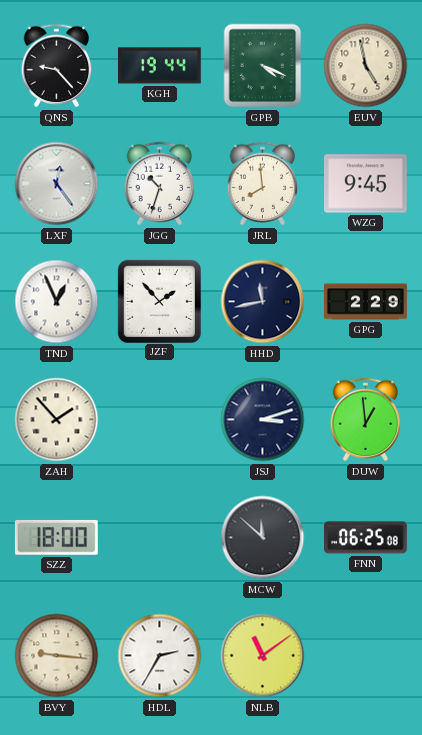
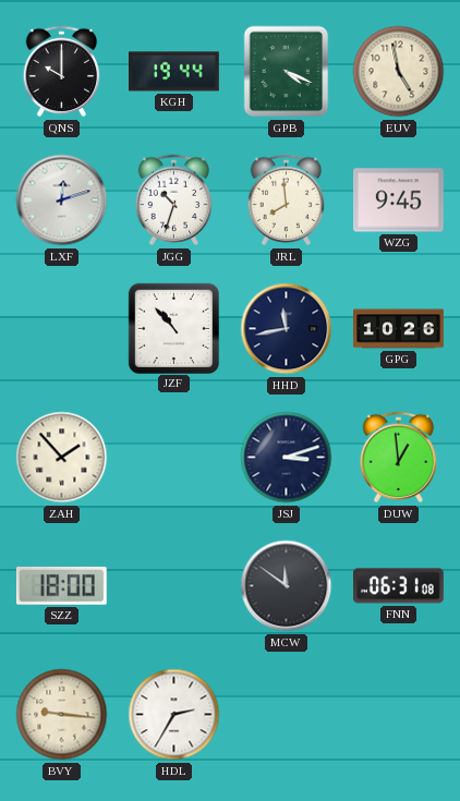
QNS: 9:23 -> 10:00 (62, 72)
LXF: 12:24 -> 12:12 (62, 201)
TND: 12:56 -> none (57, 302)
JZF: 1:53 -> 10:53 (173, 328)
GPG: 2:29 -> 10:26 (399, 329)
MCW: 11:52 -> 11:51 (287, 586)
FNN: 06:25 -> 06:31 (399, 586)
NLB: 11:09 -> none (263, 656)
